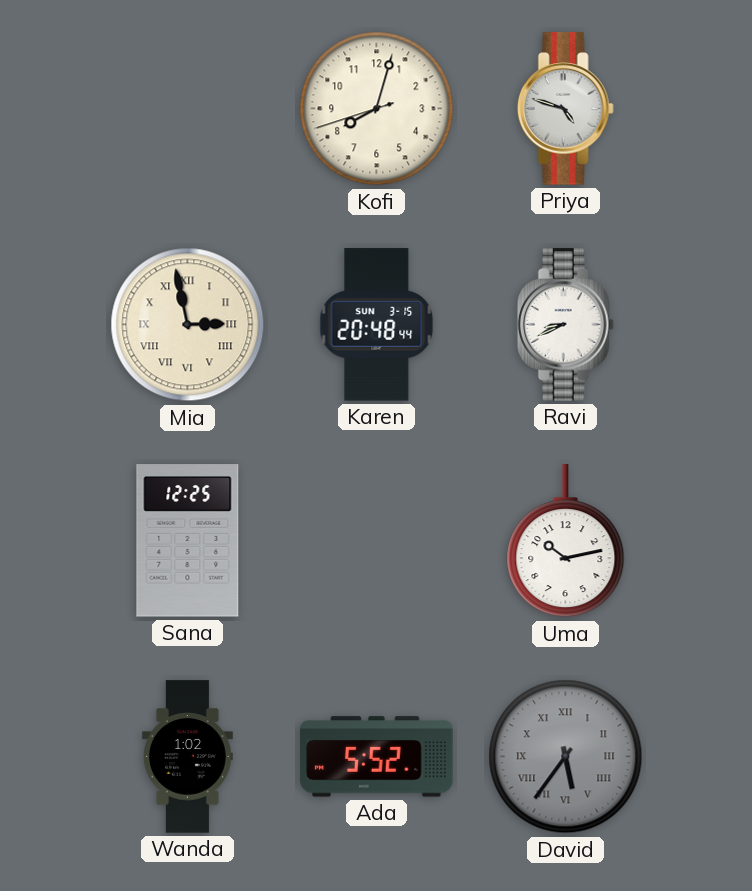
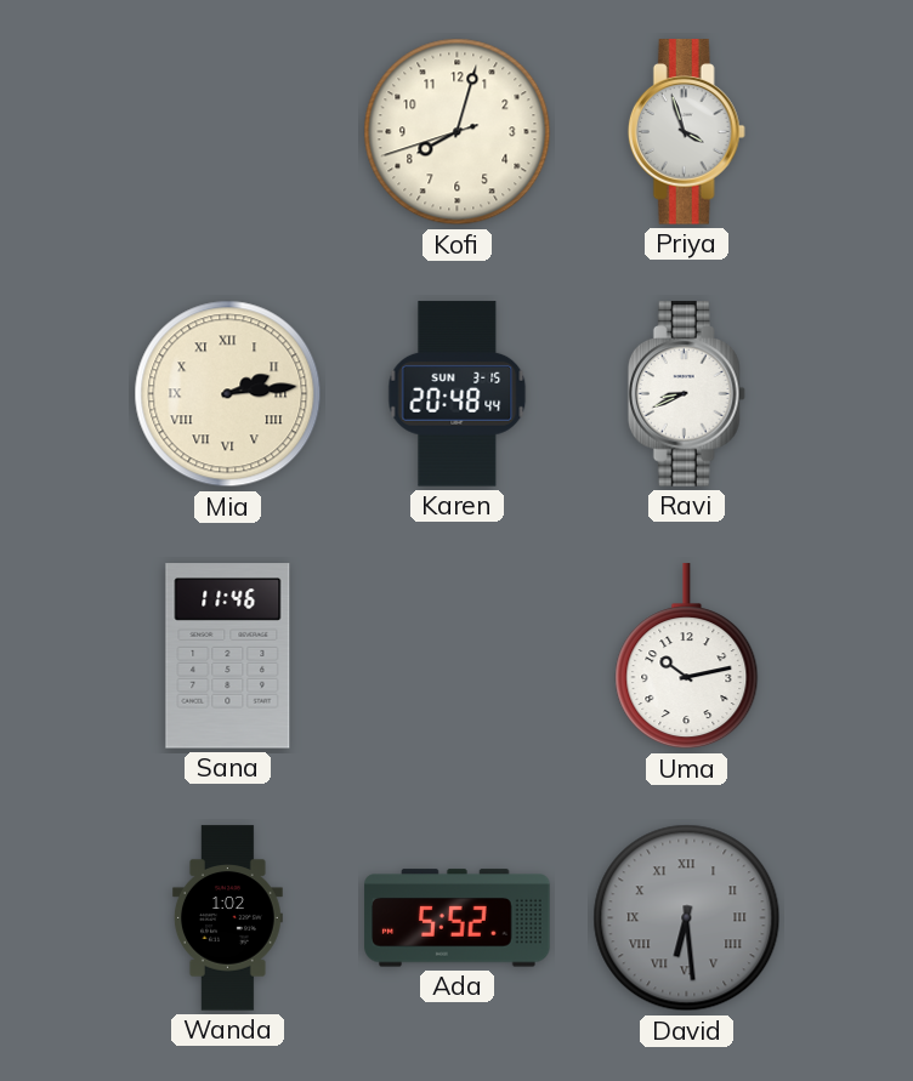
Priya: 4:48 -> 3:57 (686, 132)
Mia: 2:58 -> 2:14 (228, 394)
Sana: 12:25 -> 11:46 (228, 656)
David: 5:36 -> 6:29 (687, 918)
